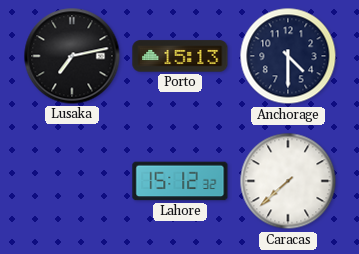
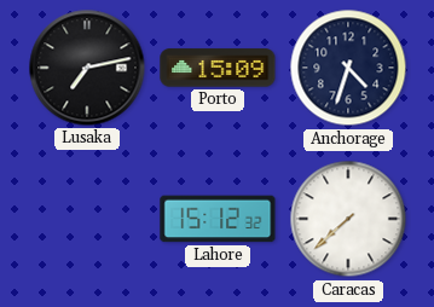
Porto: 15:13 -> 15:09 (218, 68)
Anchorage: 4:30 -> 4:33 (348, 68)
